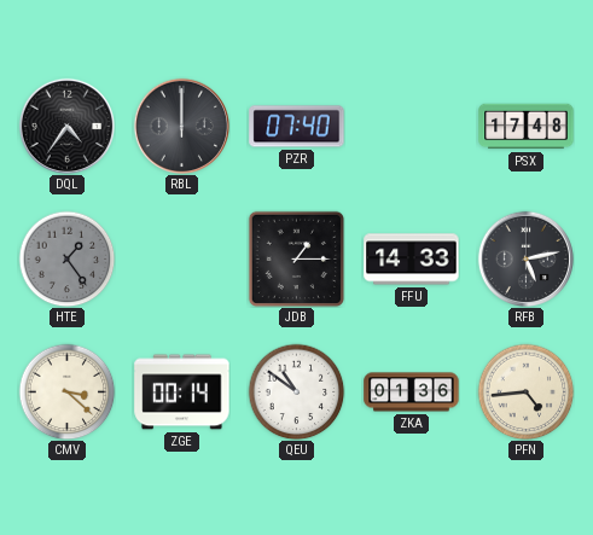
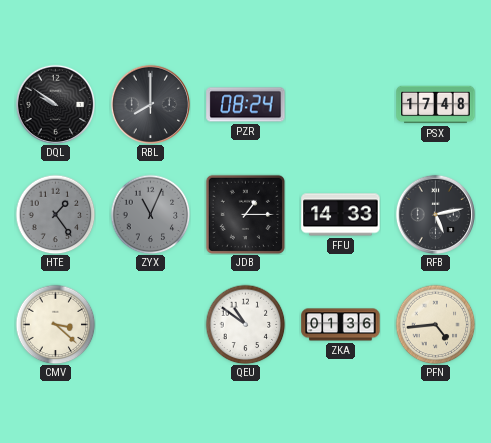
DQL: 4:36 -> 9:51 (55, 104)
RBL: 12:00 -> 8:00 (150, 104)
PZR: 07:40 -> 08:24 (246, 105)
ZYX: none -> 11:04 (150, 214)
ZGE: 00:14 -> none (182, 392)
